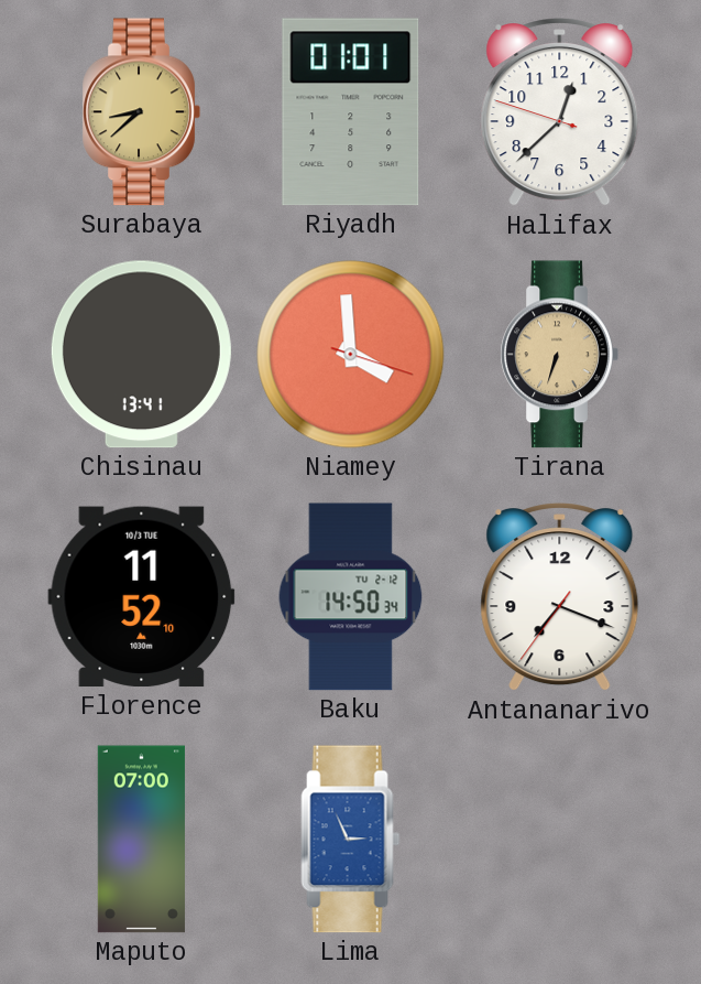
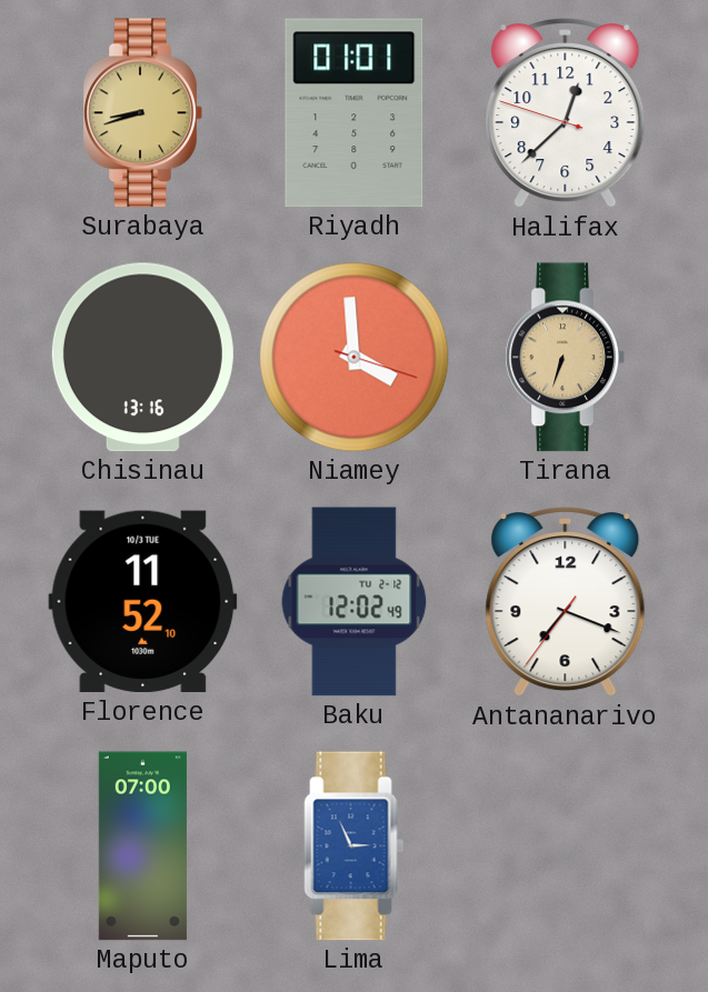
Surabaya: 8:38 -> 8:42 (142, 113)
Chisinau: 13:41 -> 13:16 (142, 358)
Baku: 14:50 -> 12:02 (355, 602)
